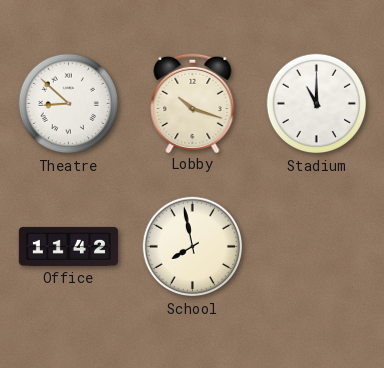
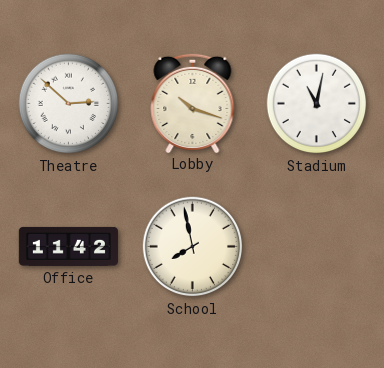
Theatre: 8:52 -> 2:52 (69, 104)
Stadium: 11:00 -> 11:02 (317, 104)
